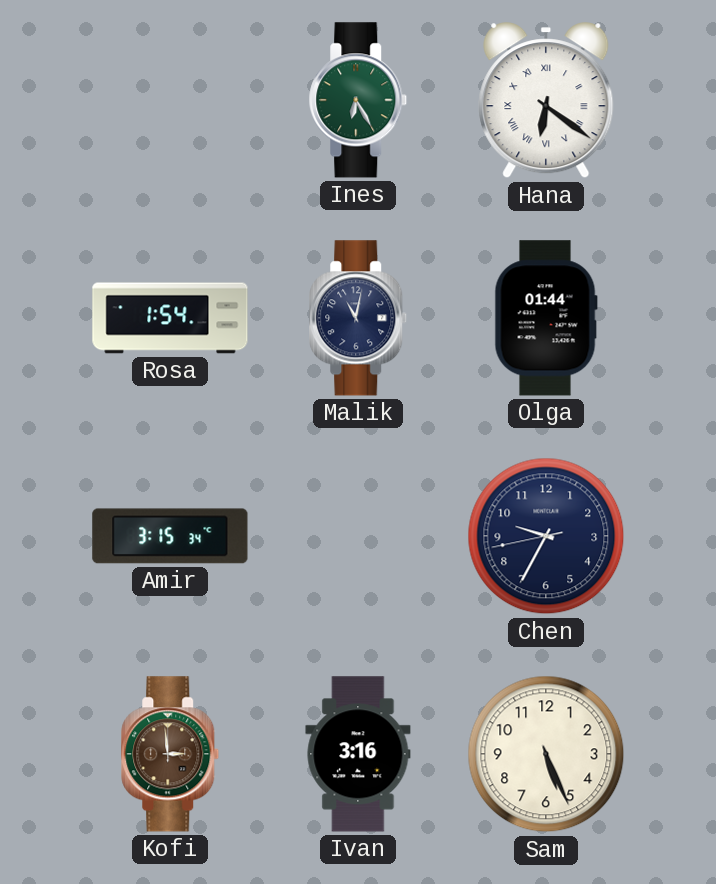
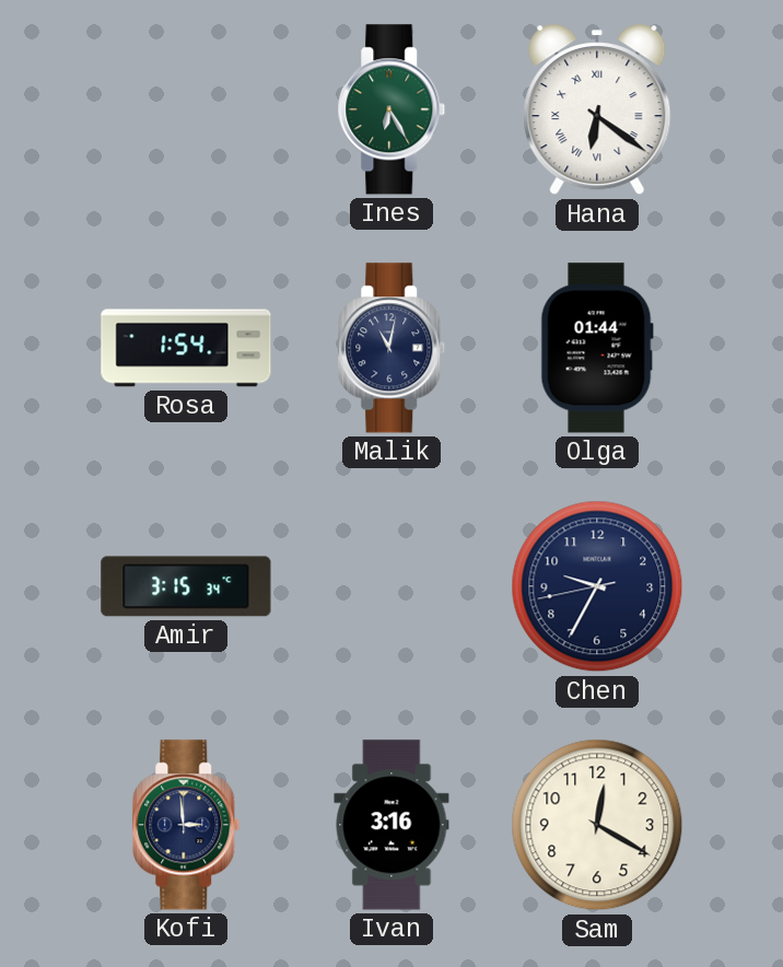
Kofi dial: brown -> navy (186, 825)
Sam: 5:26 -> 12:20 (597, 825)
